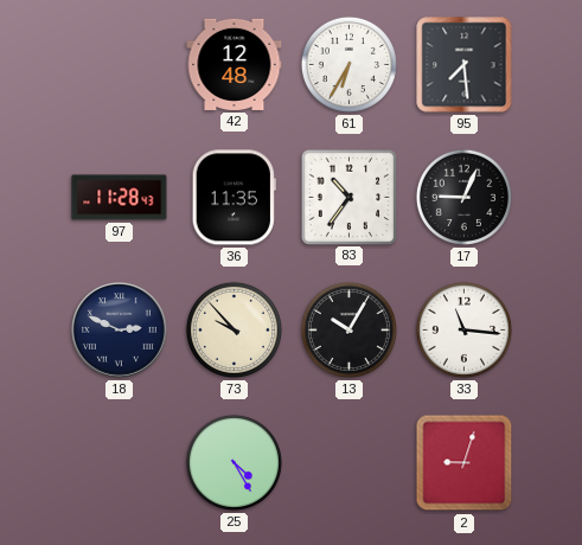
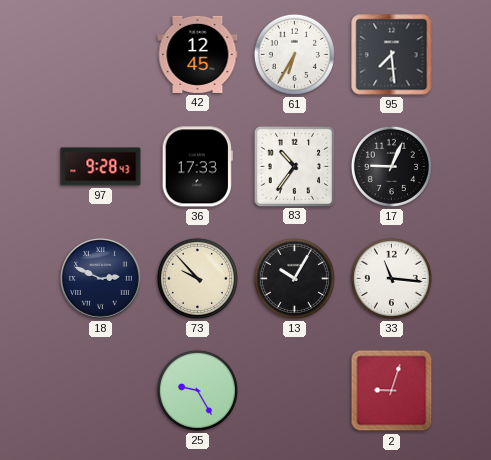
42: 12:48 -> 12:45 (198, 54)
97: 11:28 -> 9:28 (101, 167)
36: 11:35 -> 17:33 (197, 167)
25: 4:25 -> 9:25 (197, 390)
